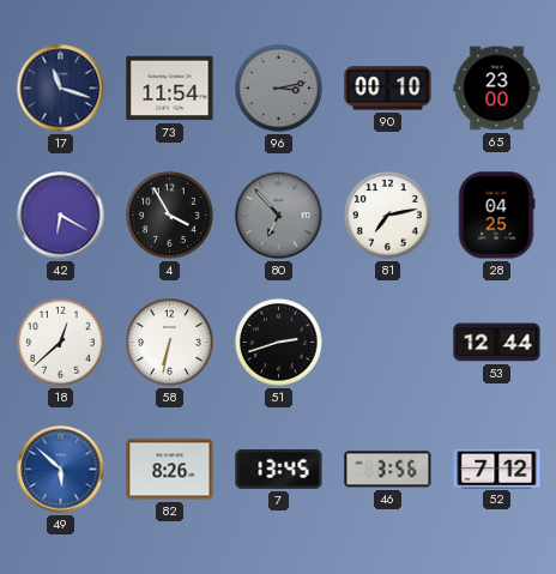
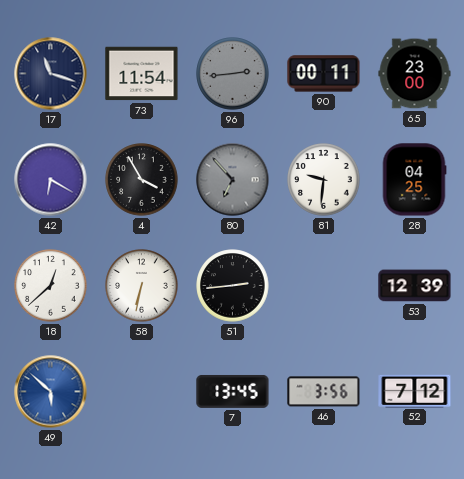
96: 3:13 -> 2:44 (233, 74)
90: 00:10 -> 00:11 (324, 74)
81: 7:13 -> 9:31 (324, 180)
51: 2:42 -> 2:44 (233, 286)
53: 12:44 -> 12:39 (415, 286)
82: 8:26 -> none (170, 470)
